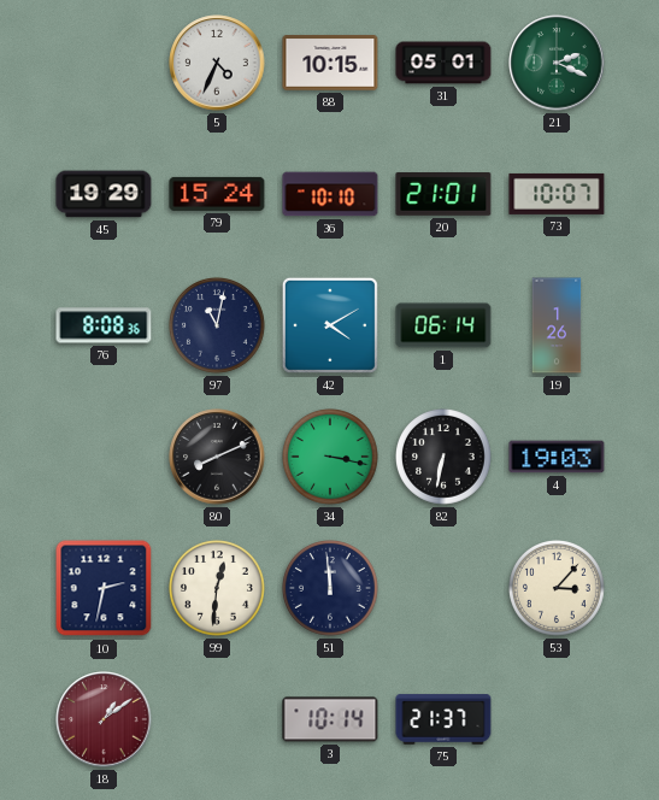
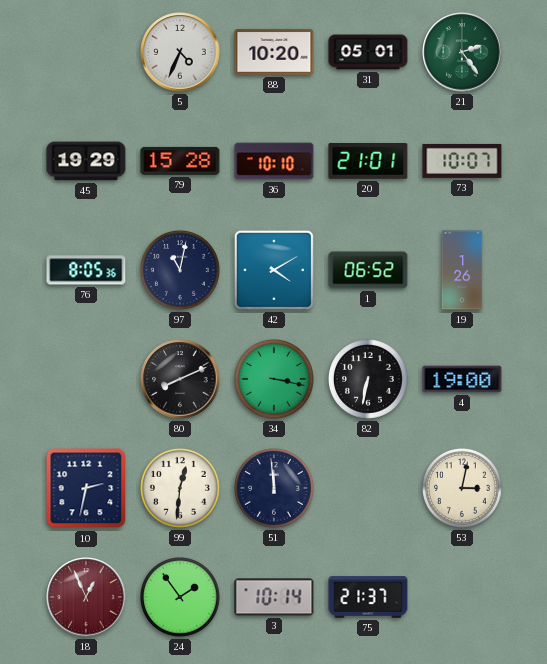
88: 10:15 -> 10:20 (274, 52)
21: 2:19 -> 2:24 (462, 52)
79: 15:24 -> 15:28 (180, 161)
76: 8:08 -> 8:05 (86, 270)
1: 06:14 -> 06:52 (368, 270)
4: 19:03 -> 19:00 (462, 379)
53: 3:07 -> 3:02 (463, 489)
18: 1:09 -> 12:56 (86, 597)
24: none -> 1:54 (181, 598)
